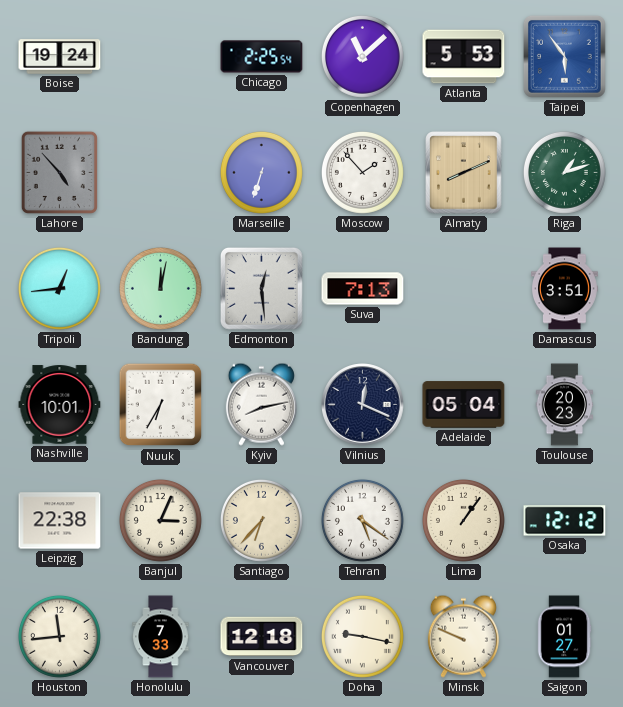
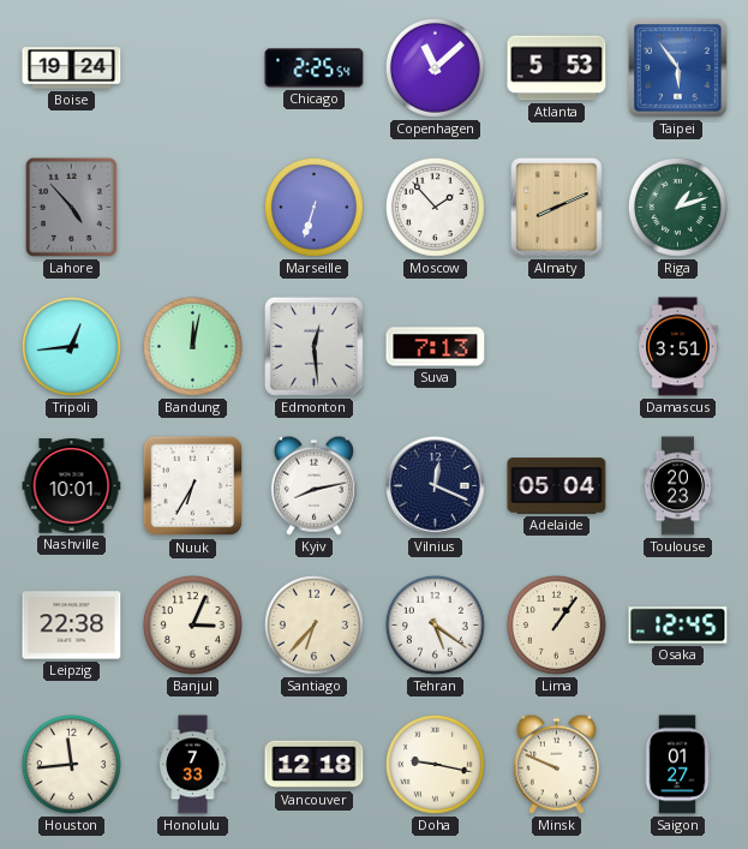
Osaka: 12:12 -> 12:45 (678, 626)
